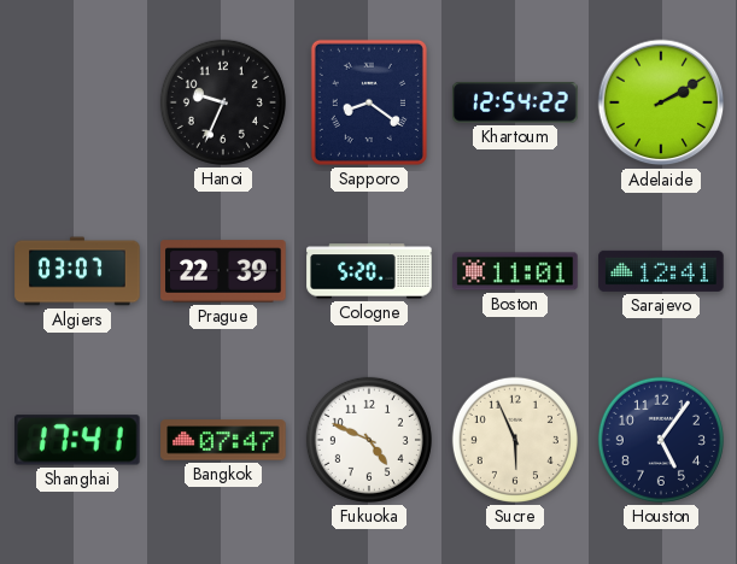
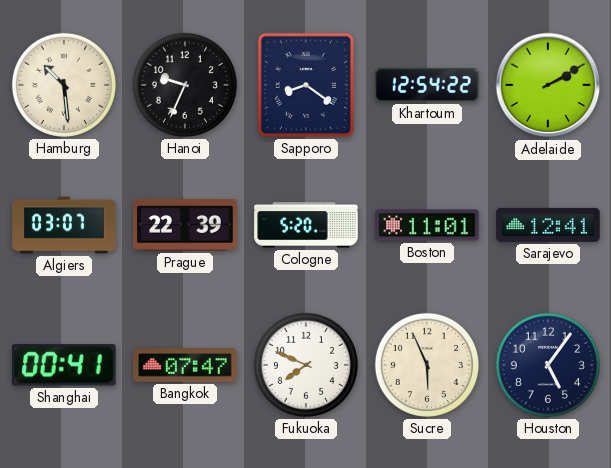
Hamburg: none -> 10:29 (64, 85)
Shanghai: 17:41 -> 00:41 (65, 365)
Fukuoka: 4:49 -> 7:49 (306, 365)
